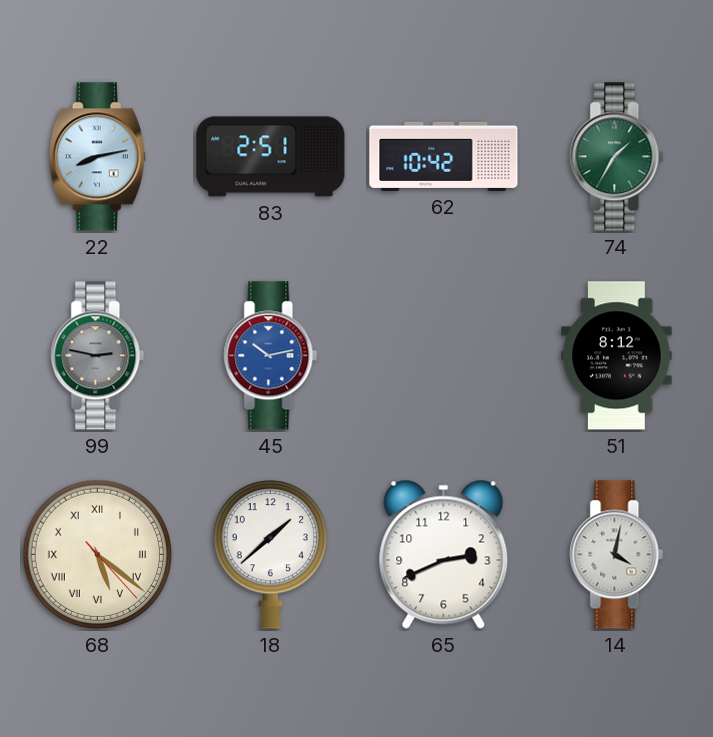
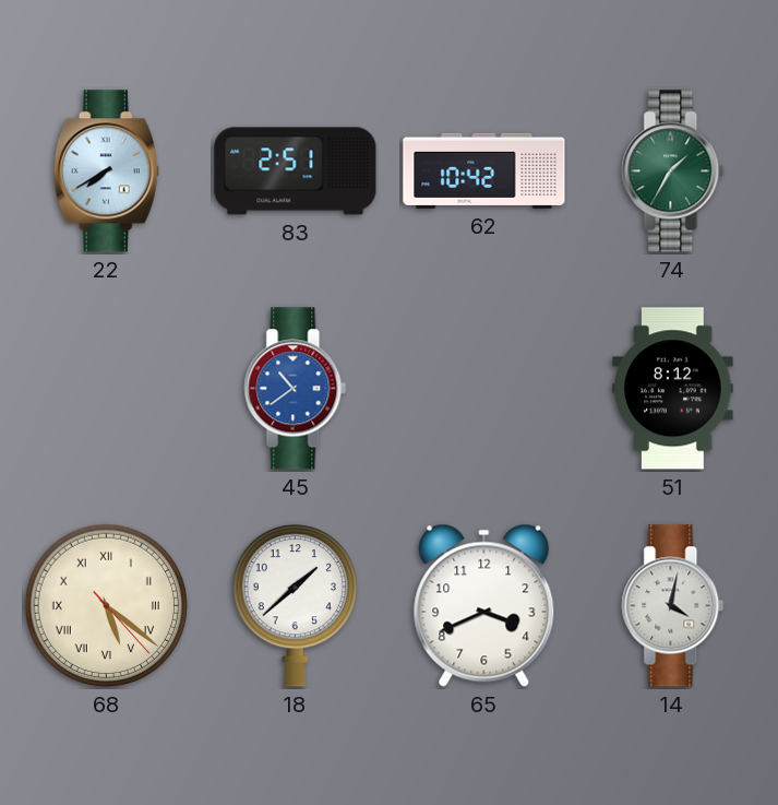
22: 8:13 -> 7:40 (106, 171)
99: 2:47 -> none (98, 356)
45: 10:13 -> 10:39 (296, 389)
65: 2:41 -> 3:41 (484, 605)
